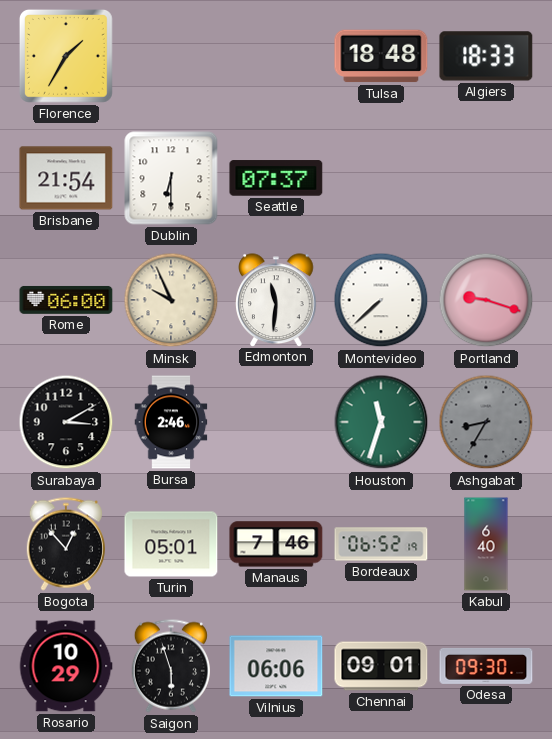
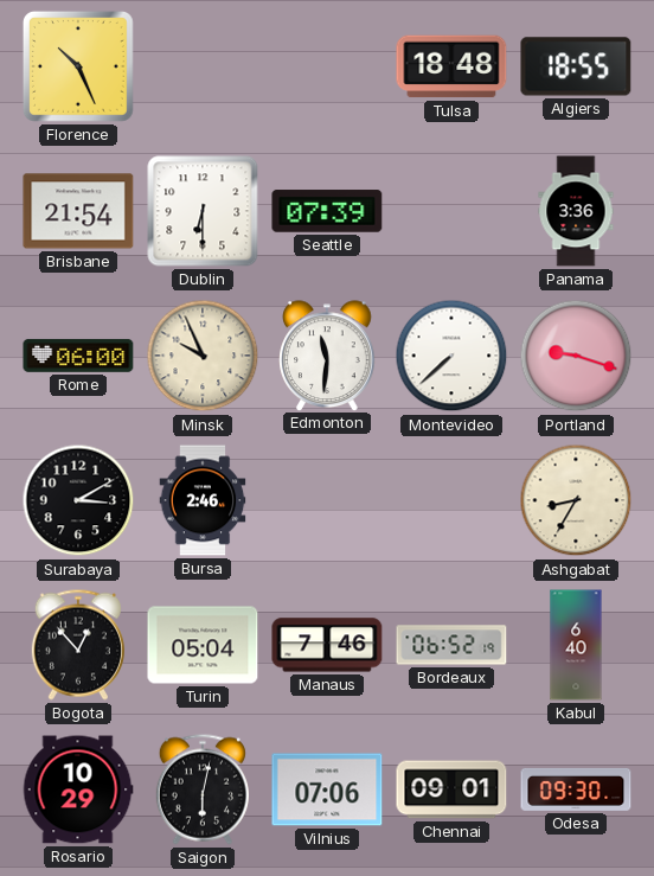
Florence: 1:35 -> 10:26 (78, 66)
Algiers: 18:33 -> 18:55 (576, 66)
Seattle: 07:37 -> 07:39 (327, 211)
Panama: none -> 3:36 (576, 211)
Houston: 11:33 -> none (381, 422)
Ashgabat dial: grey -> cream (576, 500)
Turin: 05:01 -> 05:04 (203, 645)
Saigon: 5:57 -> 6:02 (203, 789)
Vilnius: 06:06 -> 07:06 (327, 789)
